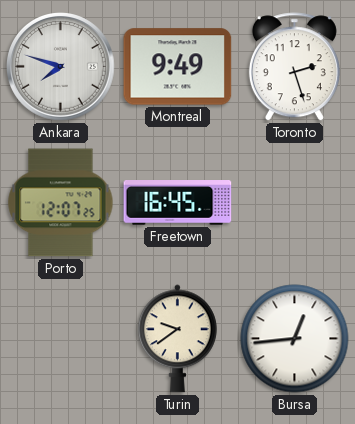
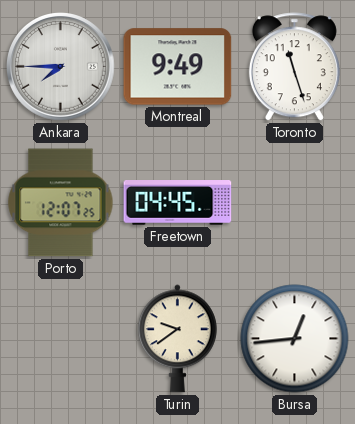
Ankara: 7:48 -> 7:45 (61, 67)
Toronto: 2:27 -> 11:27 (294, 67)
Freetown: 16:45 -> 04:45 (178, 203)
